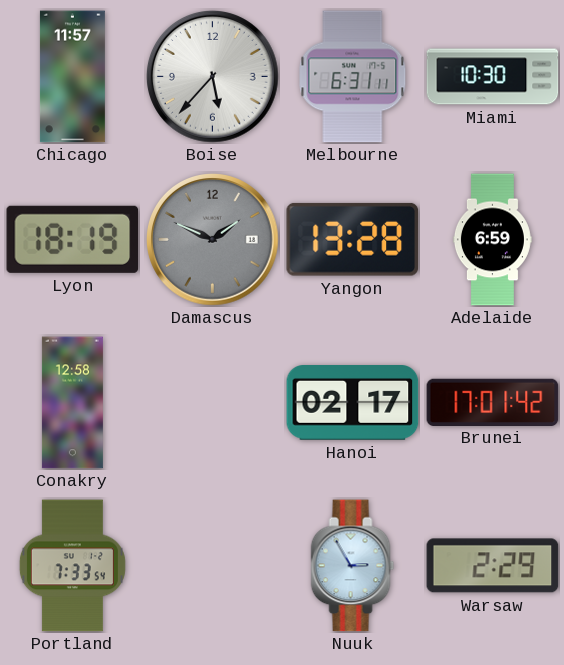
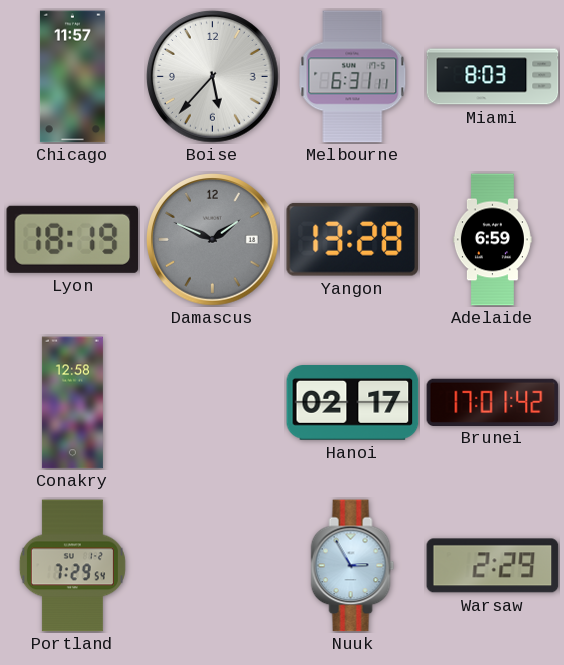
Miami: 10:30 -> 8:03 (493, 77)
Portland: 7:33 -> 7:29 (72, 566)
